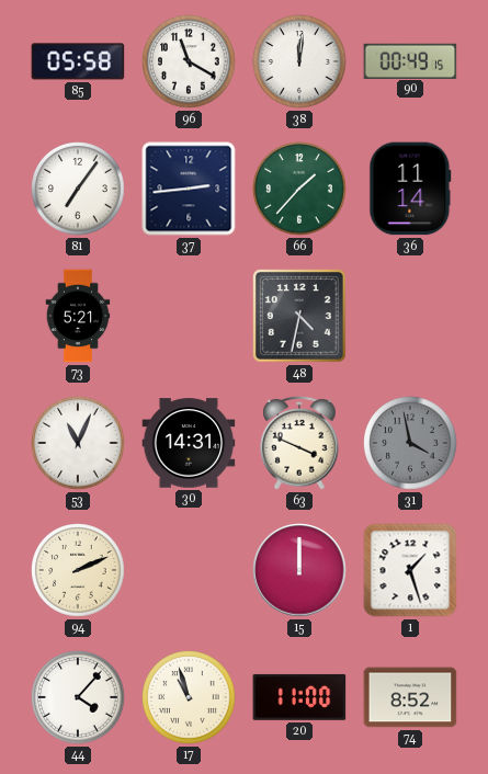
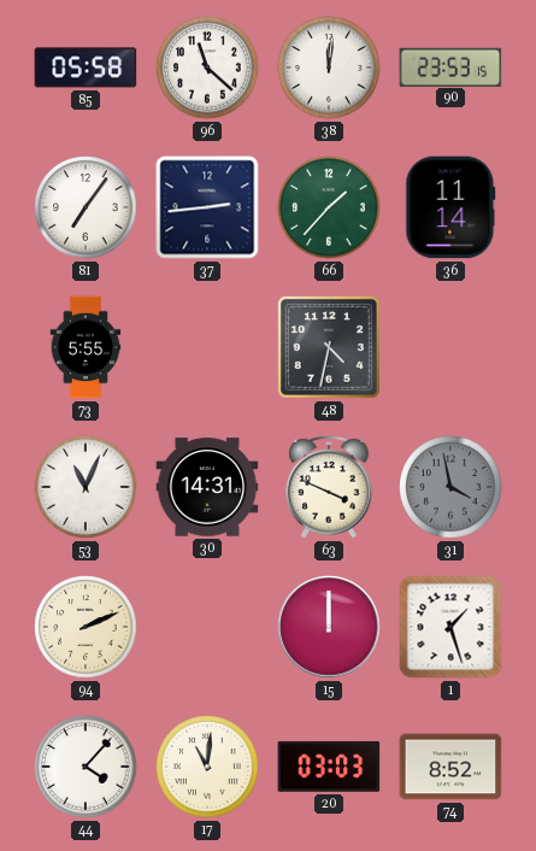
96: 11:20 -> 11:22 (207, 68)
90: 00:49 -> 23:53 (450, 66)
73: 5:21 -> 5:55 (86, 347)
17: 10:57 -> 11:01 (207, 767)
20: 11:00 -> 03:03 (329, 767)
